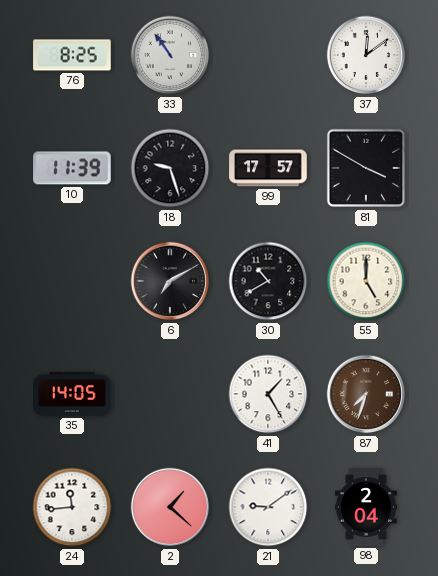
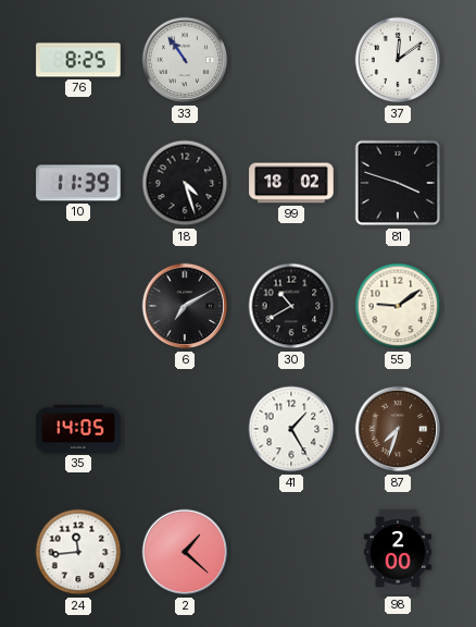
18: 9:27 -> 4:27 (185, 183)
99: 17:57 -> 18:02 (291, 183)
81: 3:50 -> 3:48 (398, 183)
55: 5:00 -> 9:09 (398, 306)
21: 9:09 -> none (268, 507)
98: 2:04 -> 2:00 (398, 552)
